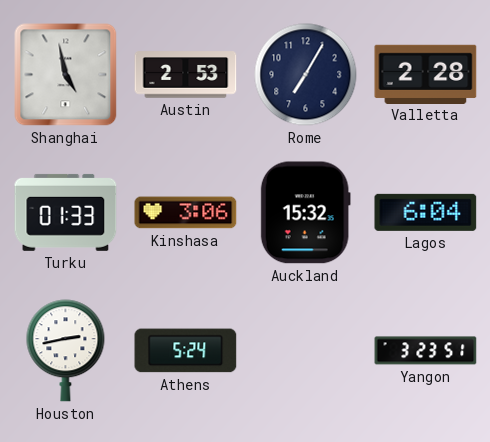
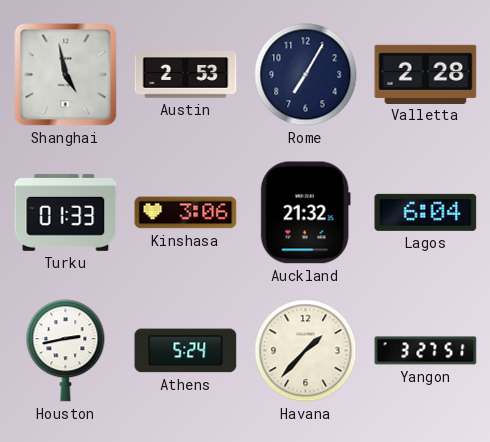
Auckland: 15:32 -> 21:32 (305, 213)
Havana: none -> 1:37 (306, 351)
Yangon: 3:23 -> 3:27 (426, 351)
